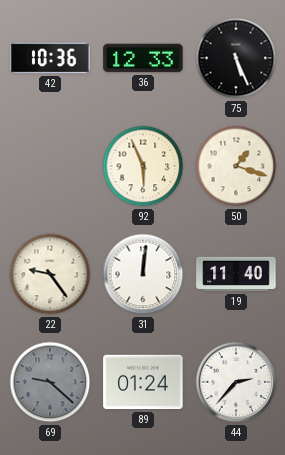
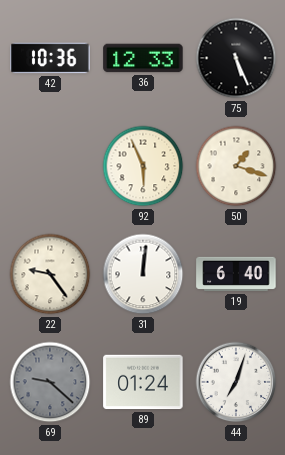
19: 11:40 -> 6:40 (236, 274)
44: 2:37 -> 7:03 (236, 382)
